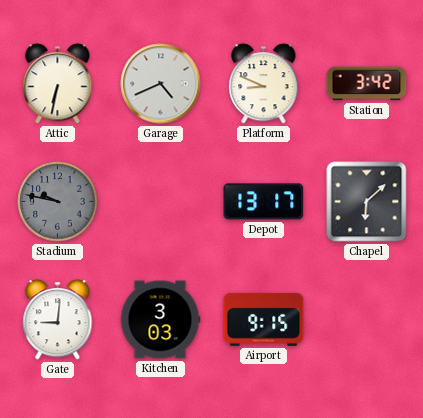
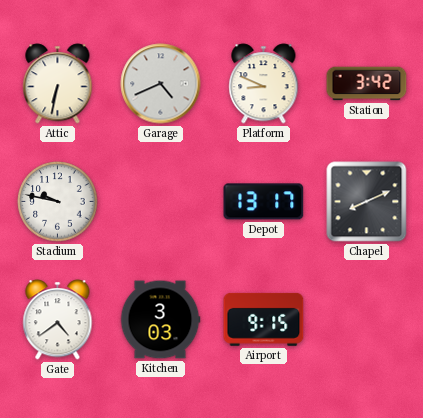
Stadium dial: grey -> white (58, 202)
Chapel: 6:08 -> 8:11 (367, 202)
Gate: 9:01 -> 4:39 (58, 320)
